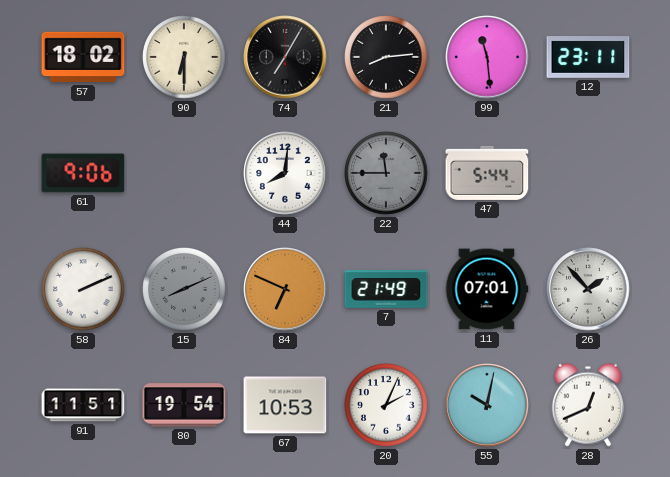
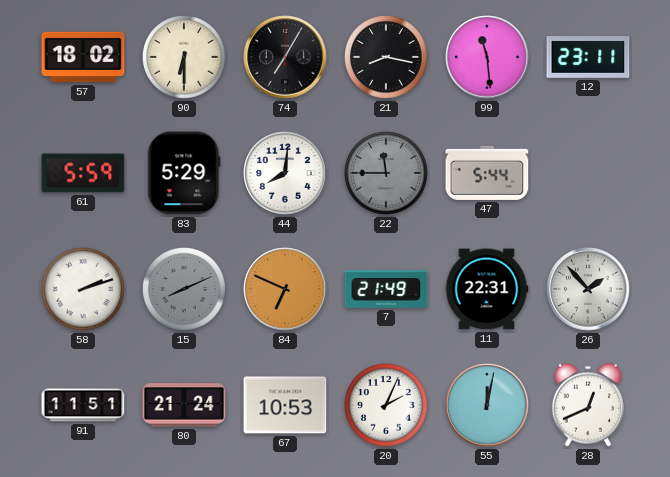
21: 8:14 -> 8:17 (386, 57)
61: 9:06 -> 5:59 (83, 173)
83: none -> 5:29 (184, 173)
58: 2:11 -> 2:12 (83, 289)
11: 07:01 -> 22:31 (487, 289)
80: 19:54 -> 21:24 (184, 405)
55: 10:02 -> 12:02 (487, 405)
